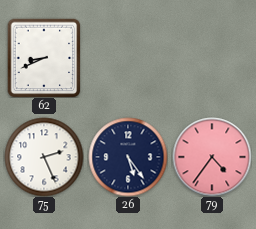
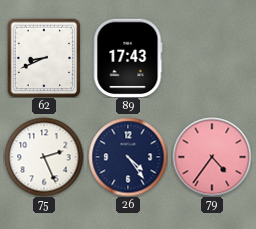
89: none -> 17:43 (128, 58)
26: 5:24 -> 4:24 (128, 157)
